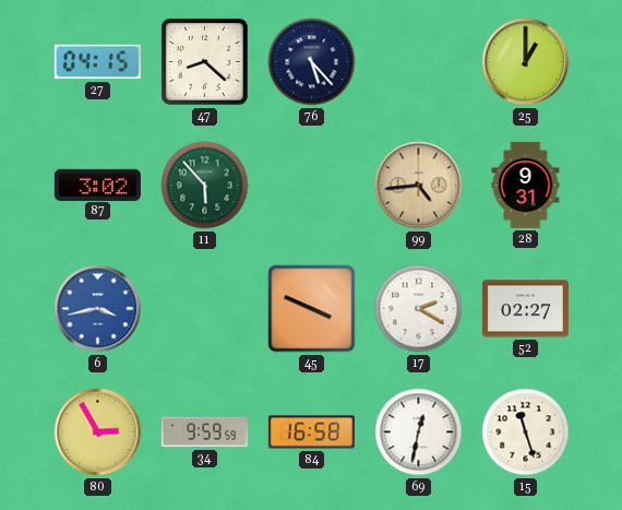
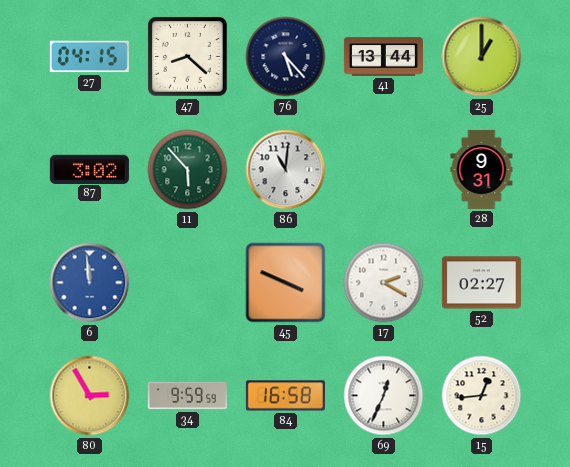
41: none -> 13:44 (383, 57)
86: none -> 11:01 (286, 170)
99: 4:44 -> none (419, 186)
6: 3:43 -> 11:59 (90, 283)
69: 12:32 -> 12:34 (384, 396)
15: 11:27 -> 12:44 (482, 396)
